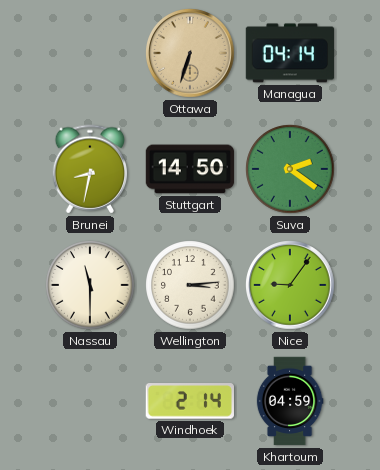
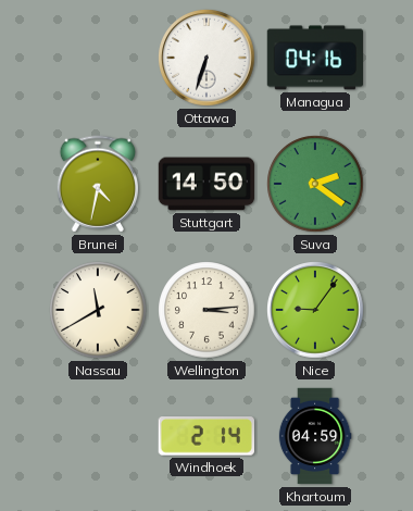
Ottawa dial: champagne -> white (206, 58)
Managua: 04:14 -> 04:16 (315, 58)
Brunei: 8:32 -> 4:32 (98, 184)
Nassau: 11:30 -> 11:40 (98, 310)
